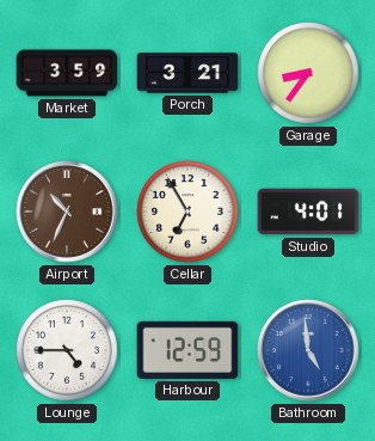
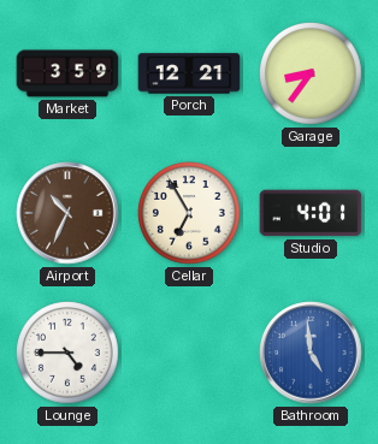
Porch: 3:21 -> 12:21 (189, 73)
Harbour: 12:59 -> none (187, 350)
